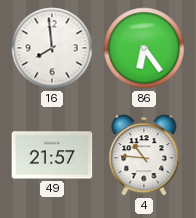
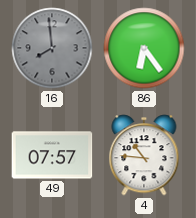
16 dial: white -> grey (52, 48)
49: 21:57 -> 07:57 (52, 155)
